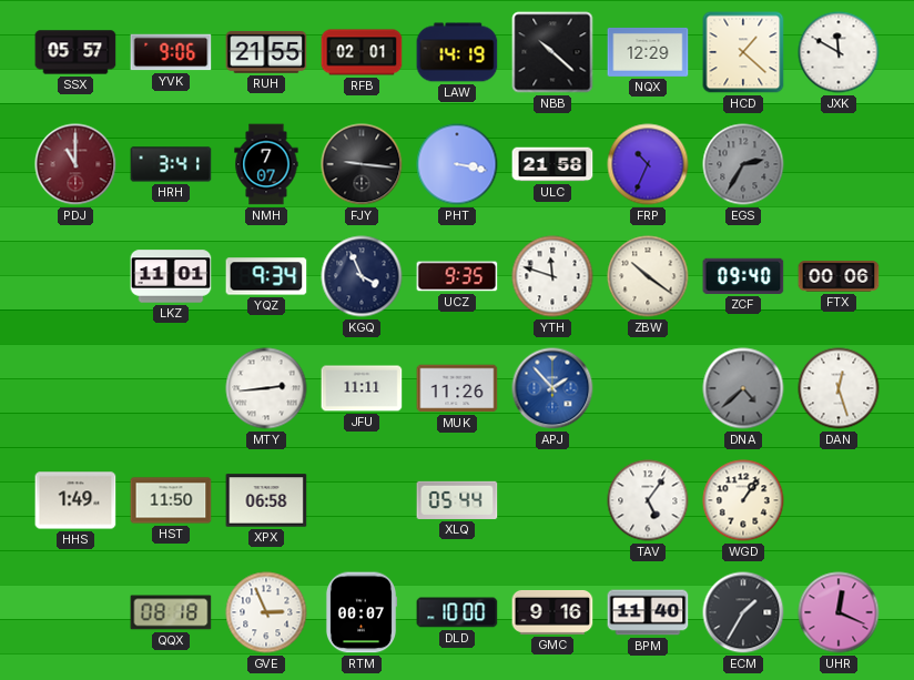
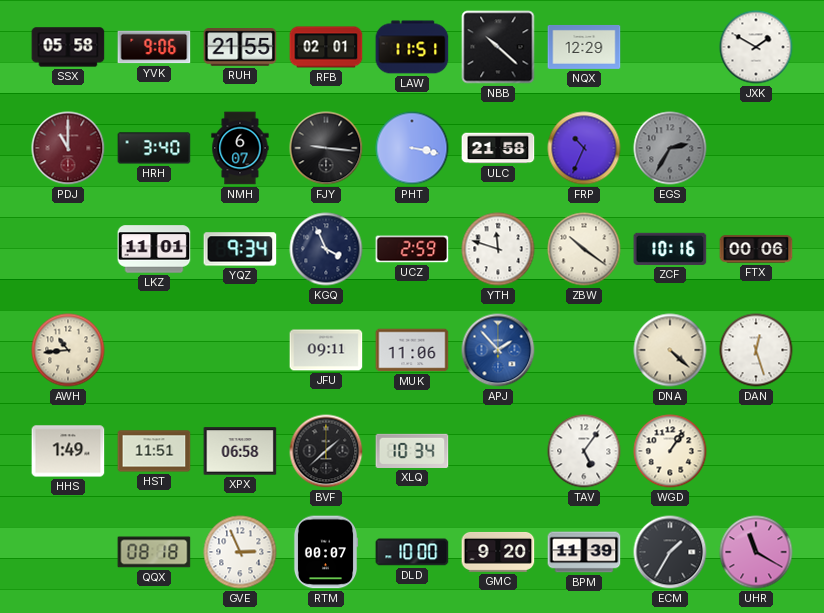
SSX: 05:57 -> 05:58 (68, 47)
LAW: 14:19 -> 11:51 (412, 47)
HCD: 1:22 -> none (743, 52)
JXK: 11:50 -> 1:50 (756, 47)
HRH: 3:41 -> 3:40 (154, 148)
NMH: 7:07 -> 6:07 (240, 148)
UCZ: 9:35 -> 2:59 (412, 249)
ZCF: 09:40 -> 10:16 (670, 249)
AWH: none -> 10:44 (68, 350)
MTY: 2:44 -> none (266, 388)
JFU: 11:11 -> 09:11 (326, 350)
MUK: 11:26 -> 11:06 (412, 350)
DNA: 4:38 -> 4:22 (670, 350)
DNA dial: grey -> cream (670, 350)
HST: 11:50 -> 11:51 (154, 451)
BVF: none -> 1:38 (326, 451)
XLQ: 05:44 -> 10:34 (412, 451)
GMC: 9:16 -> 9:20 (498, 552)
BPM: 11:40 -> 11:39 (584, 552)
UHR: 12:19 -> 11:20 (756, 552)
